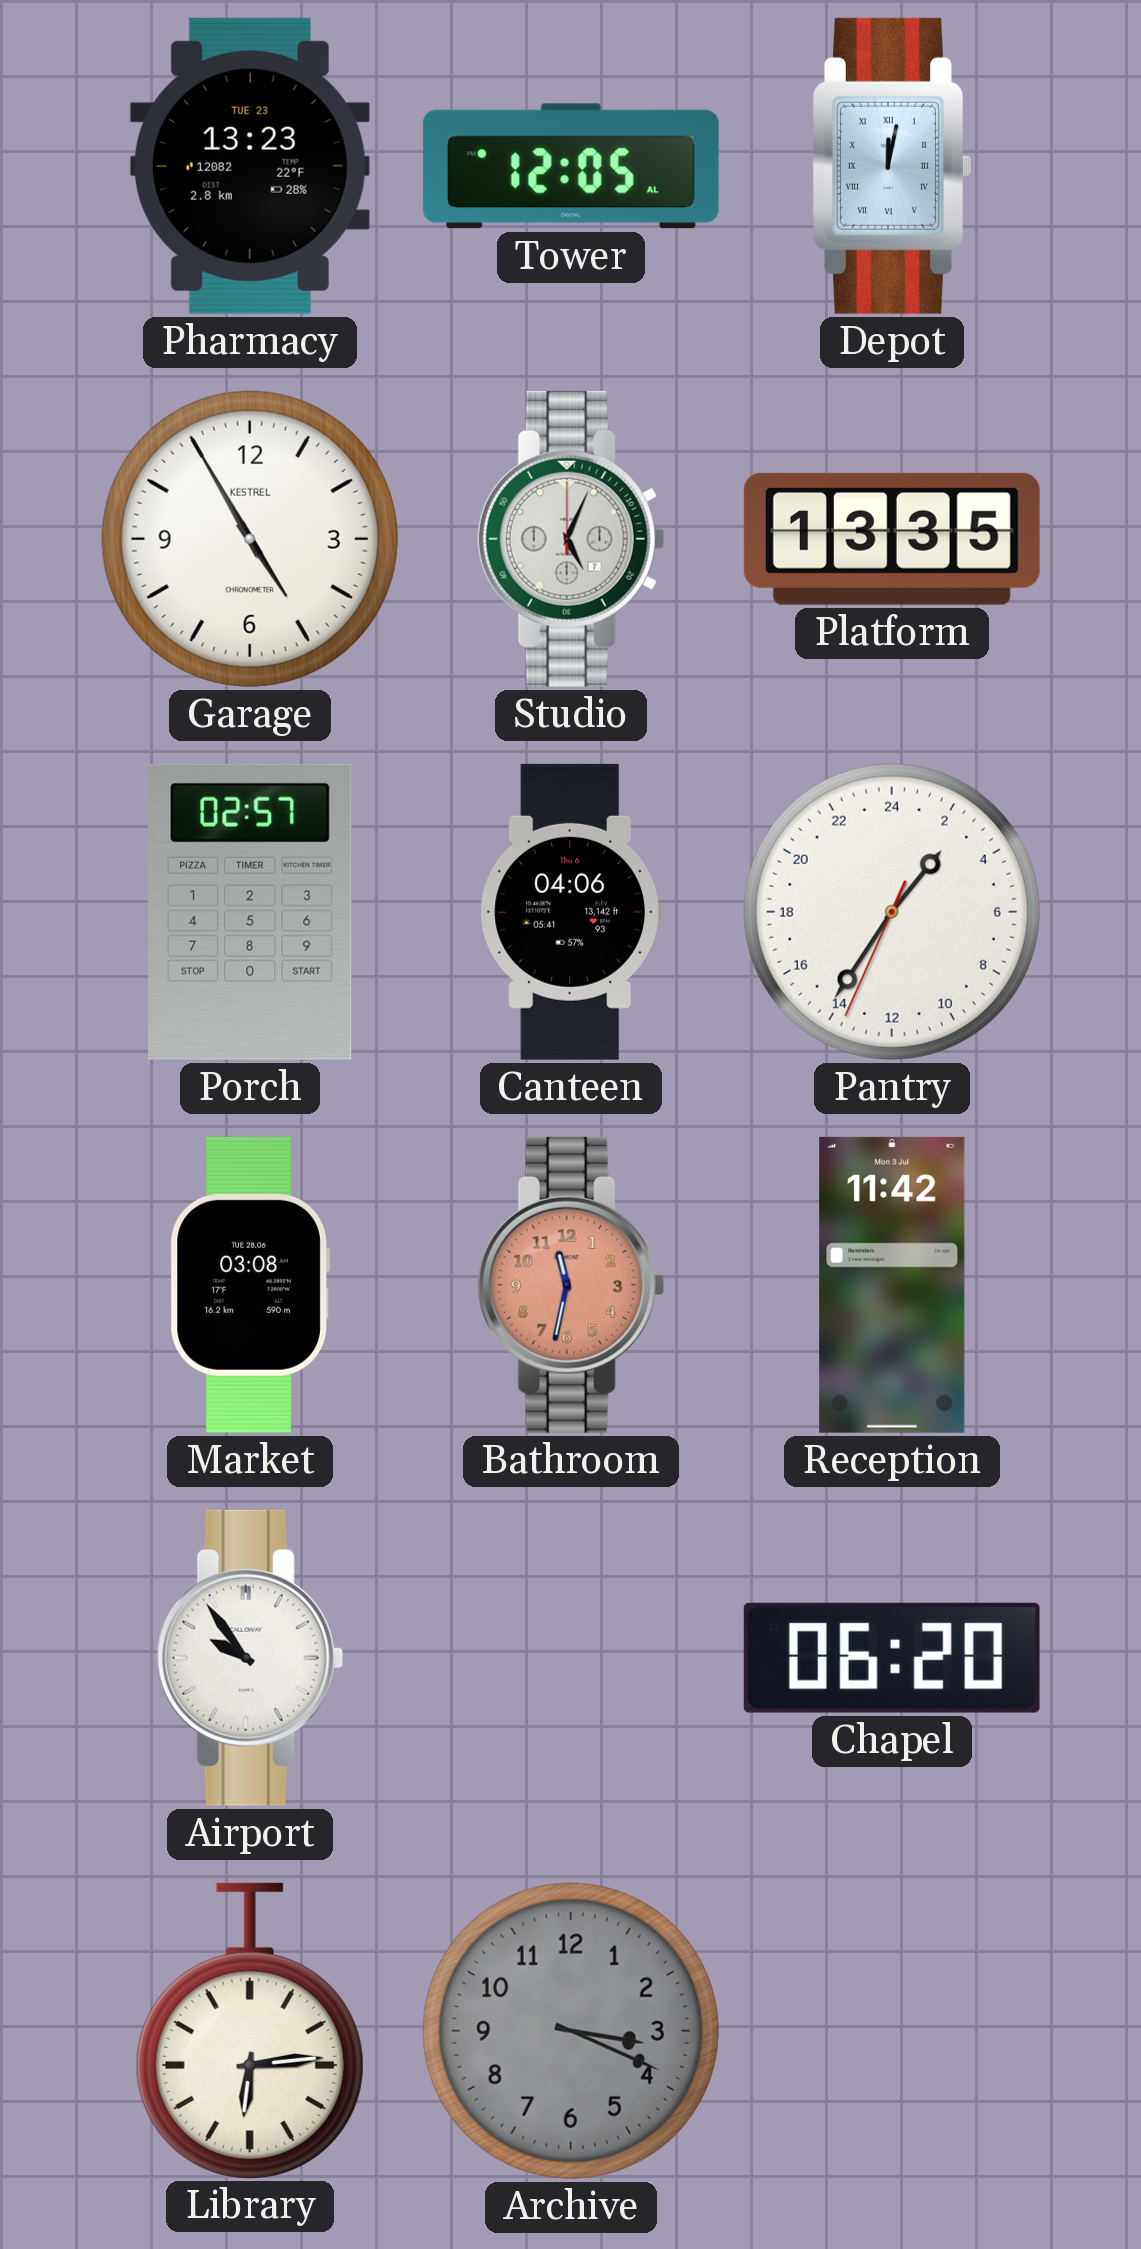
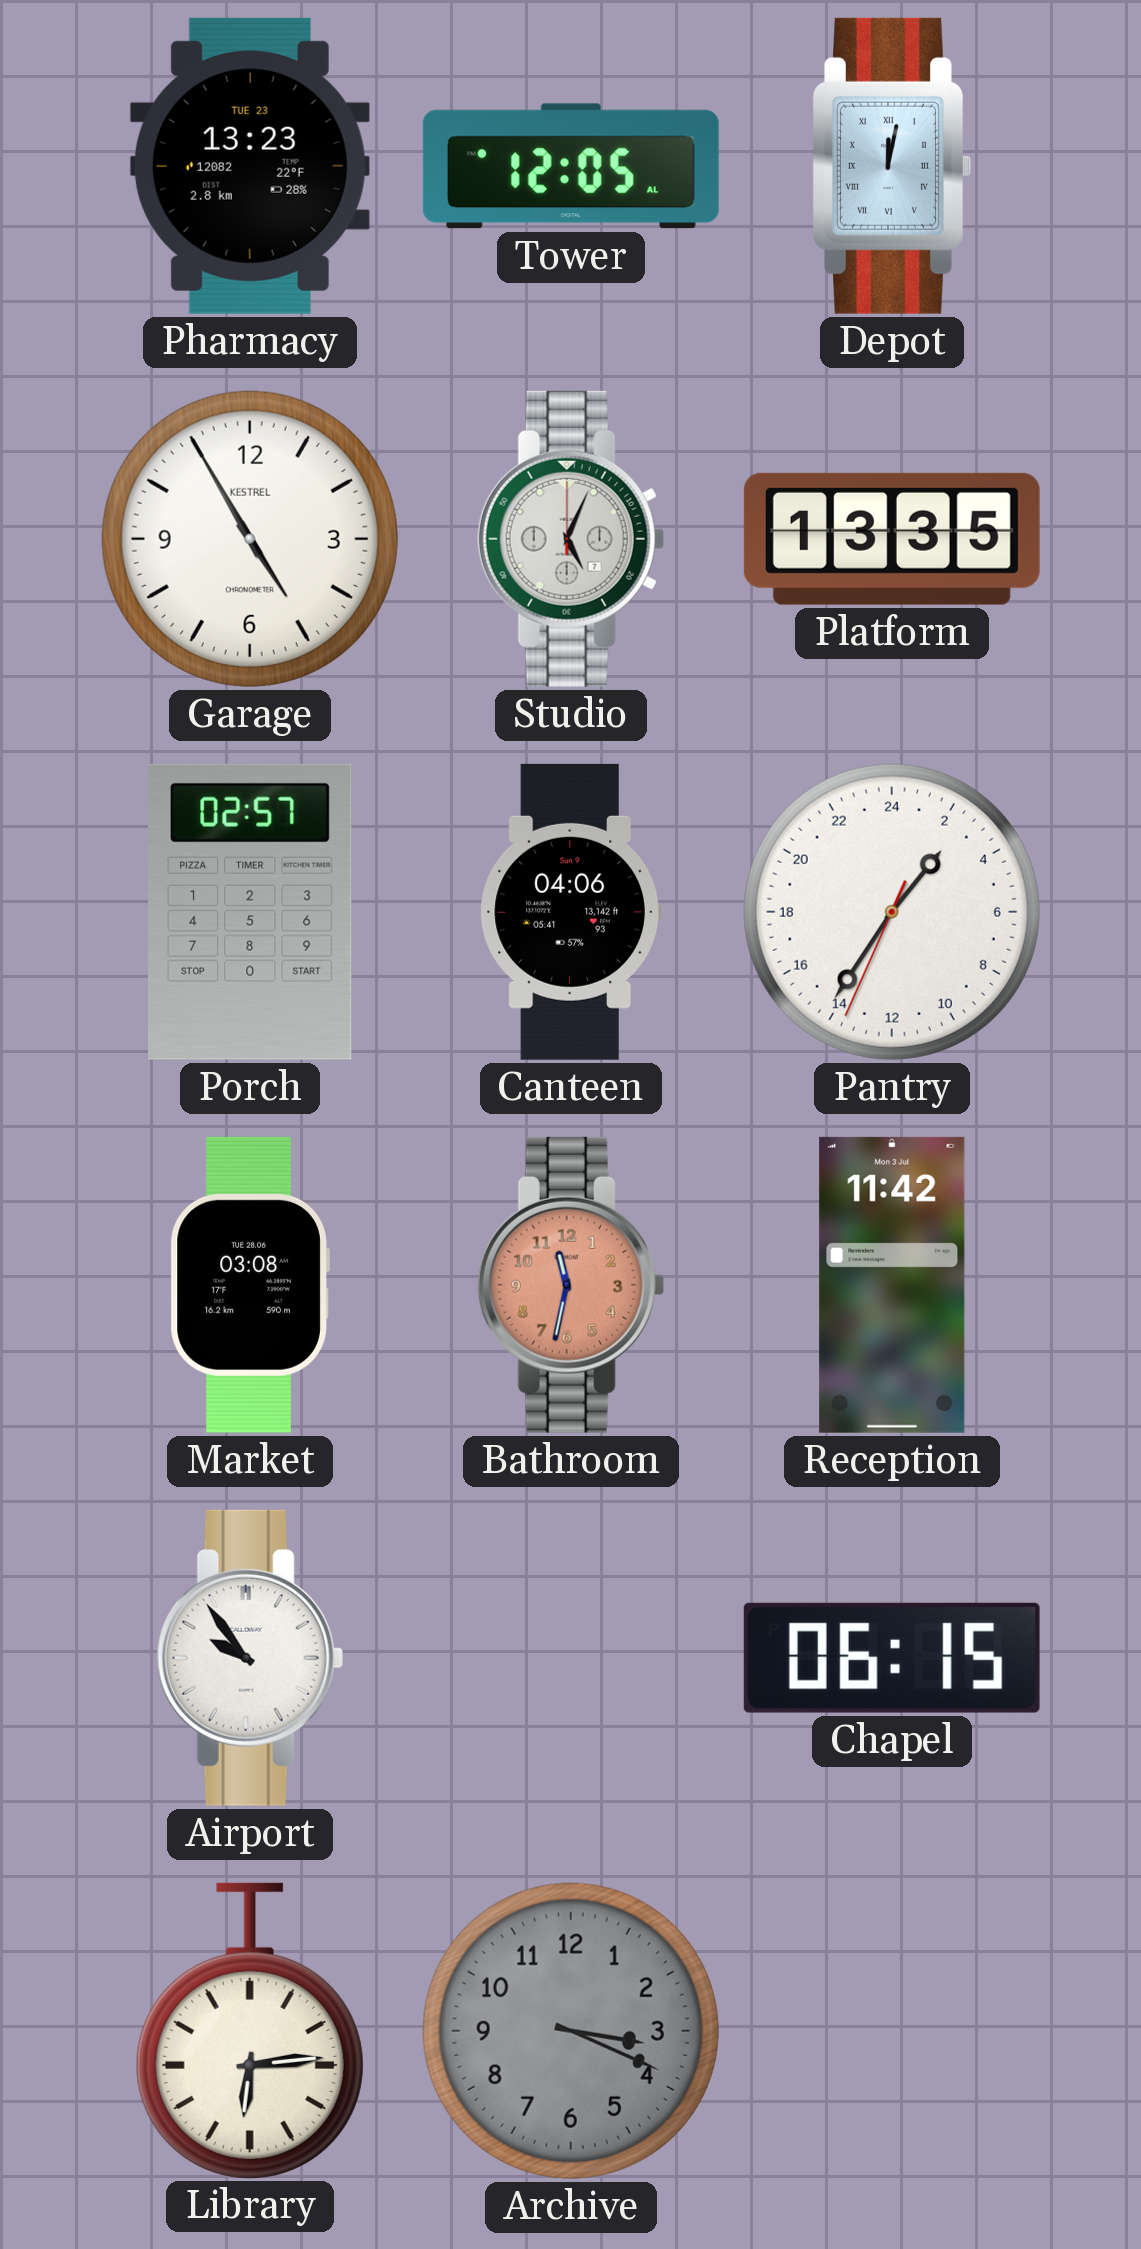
Canteen date: Thu 6 -> Sun 9 (571, 912)
Chapel: 06:20 -> 06:15 (892, 1658)
